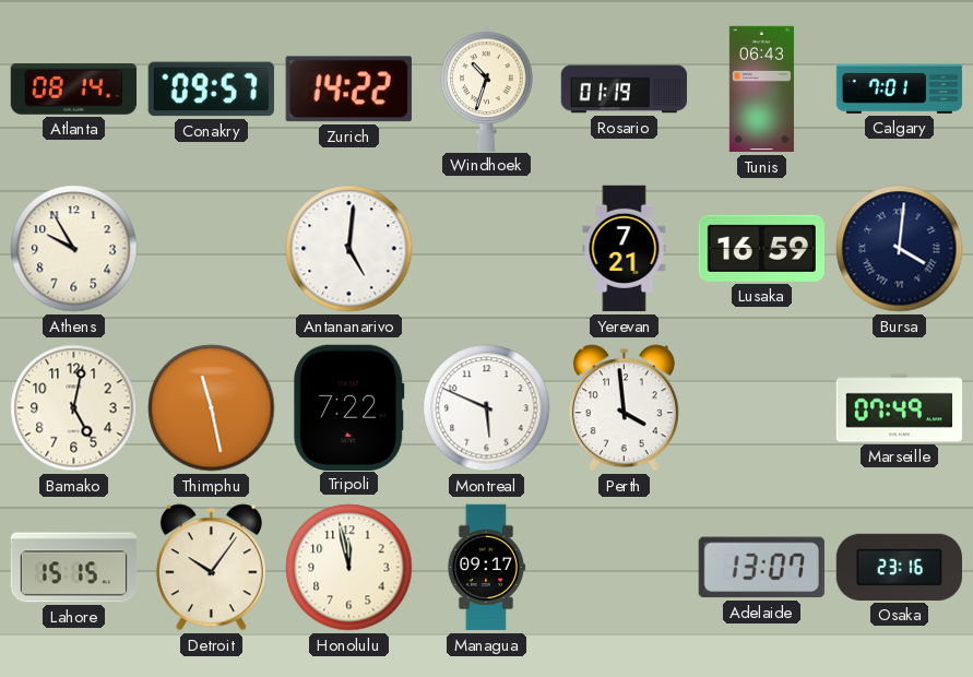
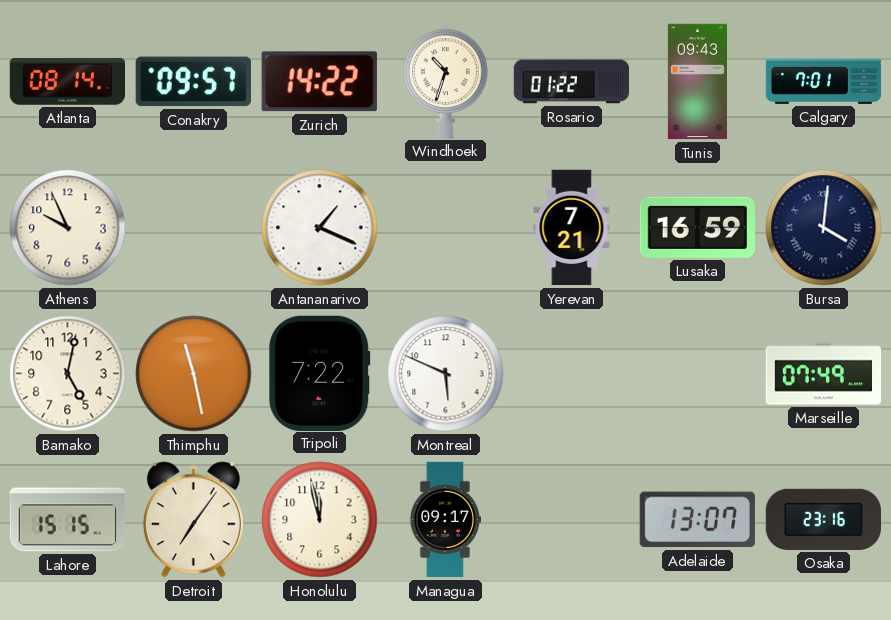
Rosario: 01:19 -> 01:22 (572, 82)
Tunis: 06:43 -> 09:43 (697, 82)
Athens: 9:55 -> 9:56 (68, 228)
Antananarivo: 5:01 -> 1:19 (320, 228)
Perth: 3:59 -> none (624, 408)
Detroit: 10:06 -> 7:06 (193, 520)
